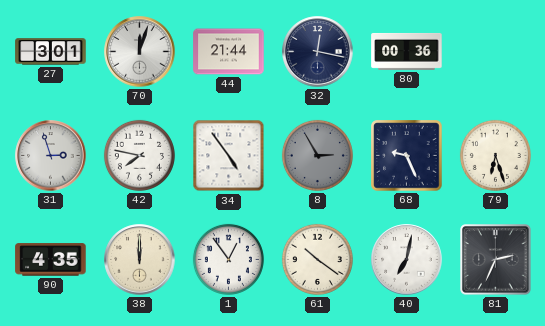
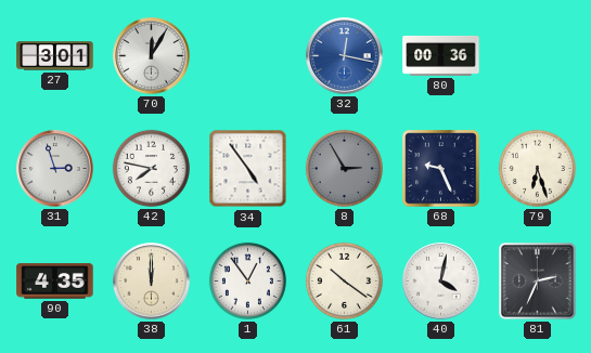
70: 12:03 -> 12:05 (152, 56)
44: 21:44 -> none (229, 52)
32 dial: navy -> blue (345, 56)
40: 7:02 -> 4:02 (441, 282)
